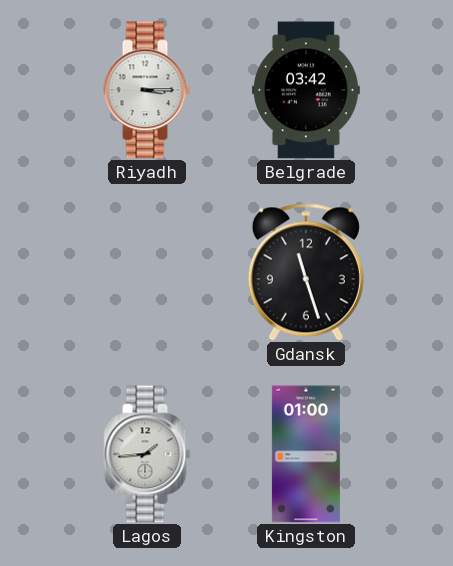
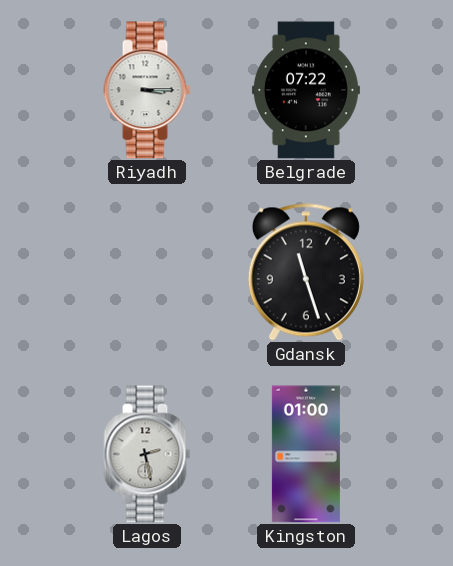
Belgrade: 03:42 -> 07:22 (306, 90)
Lagos: 1:44 -> 2:28 (147, 454)
